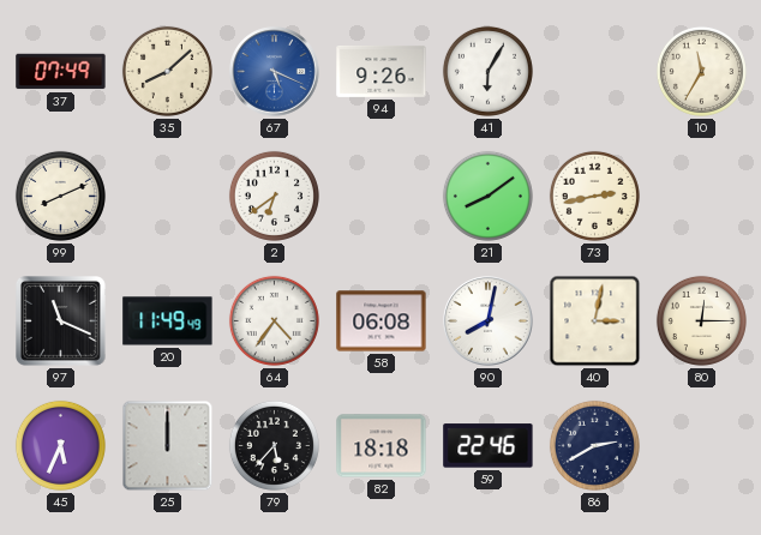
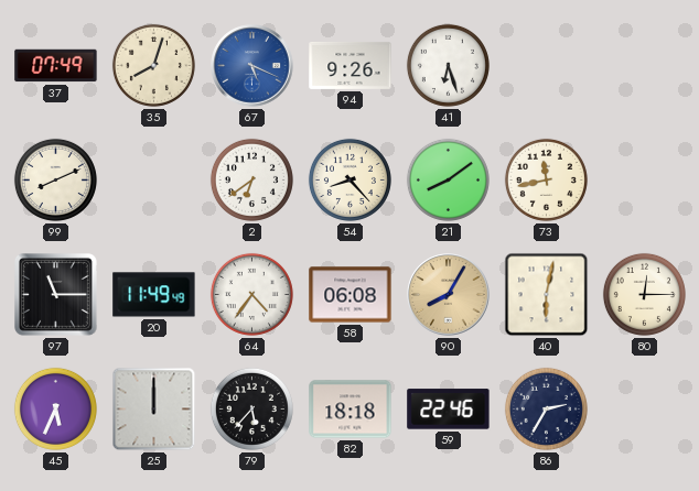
35: 8:08 -> 8:03 (153, 65)
41: 6:05 -> 6:27 (448, 65)
10: 11:35 -> none (701, 71)
54: none -> 8:23 (349, 179)
73: 2:43 -> 11:43 (546, 179)
97: 11:19 -> 11:15 (56, 295)
90: 8:02 -> 8:05 (449, 295)
90 dial: white -> champagne (449, 295)
40: 3:02 -> 6:02 (547, 295)
86: 2:40 -> 2:35 (546, 408)
